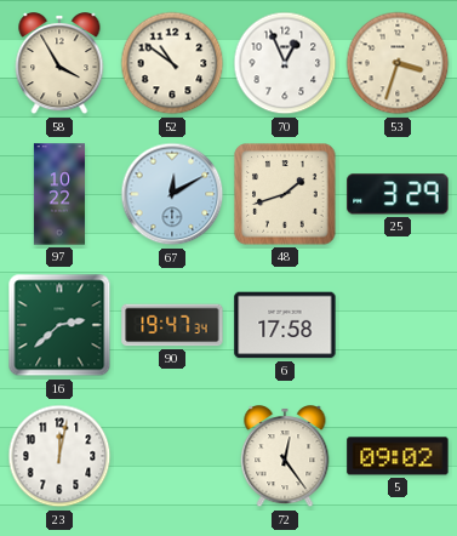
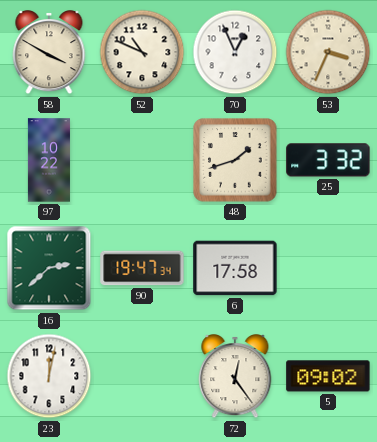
58: 3:55 -> 3:50 (49, 53)
52: 10:51 -> 10:49 (142, 52)
53: 3:33 -> 3:34 (328, 52)
67: 12:10 -> none (172, 194)
25: 3:29 -> 3:32 (328, 160)
